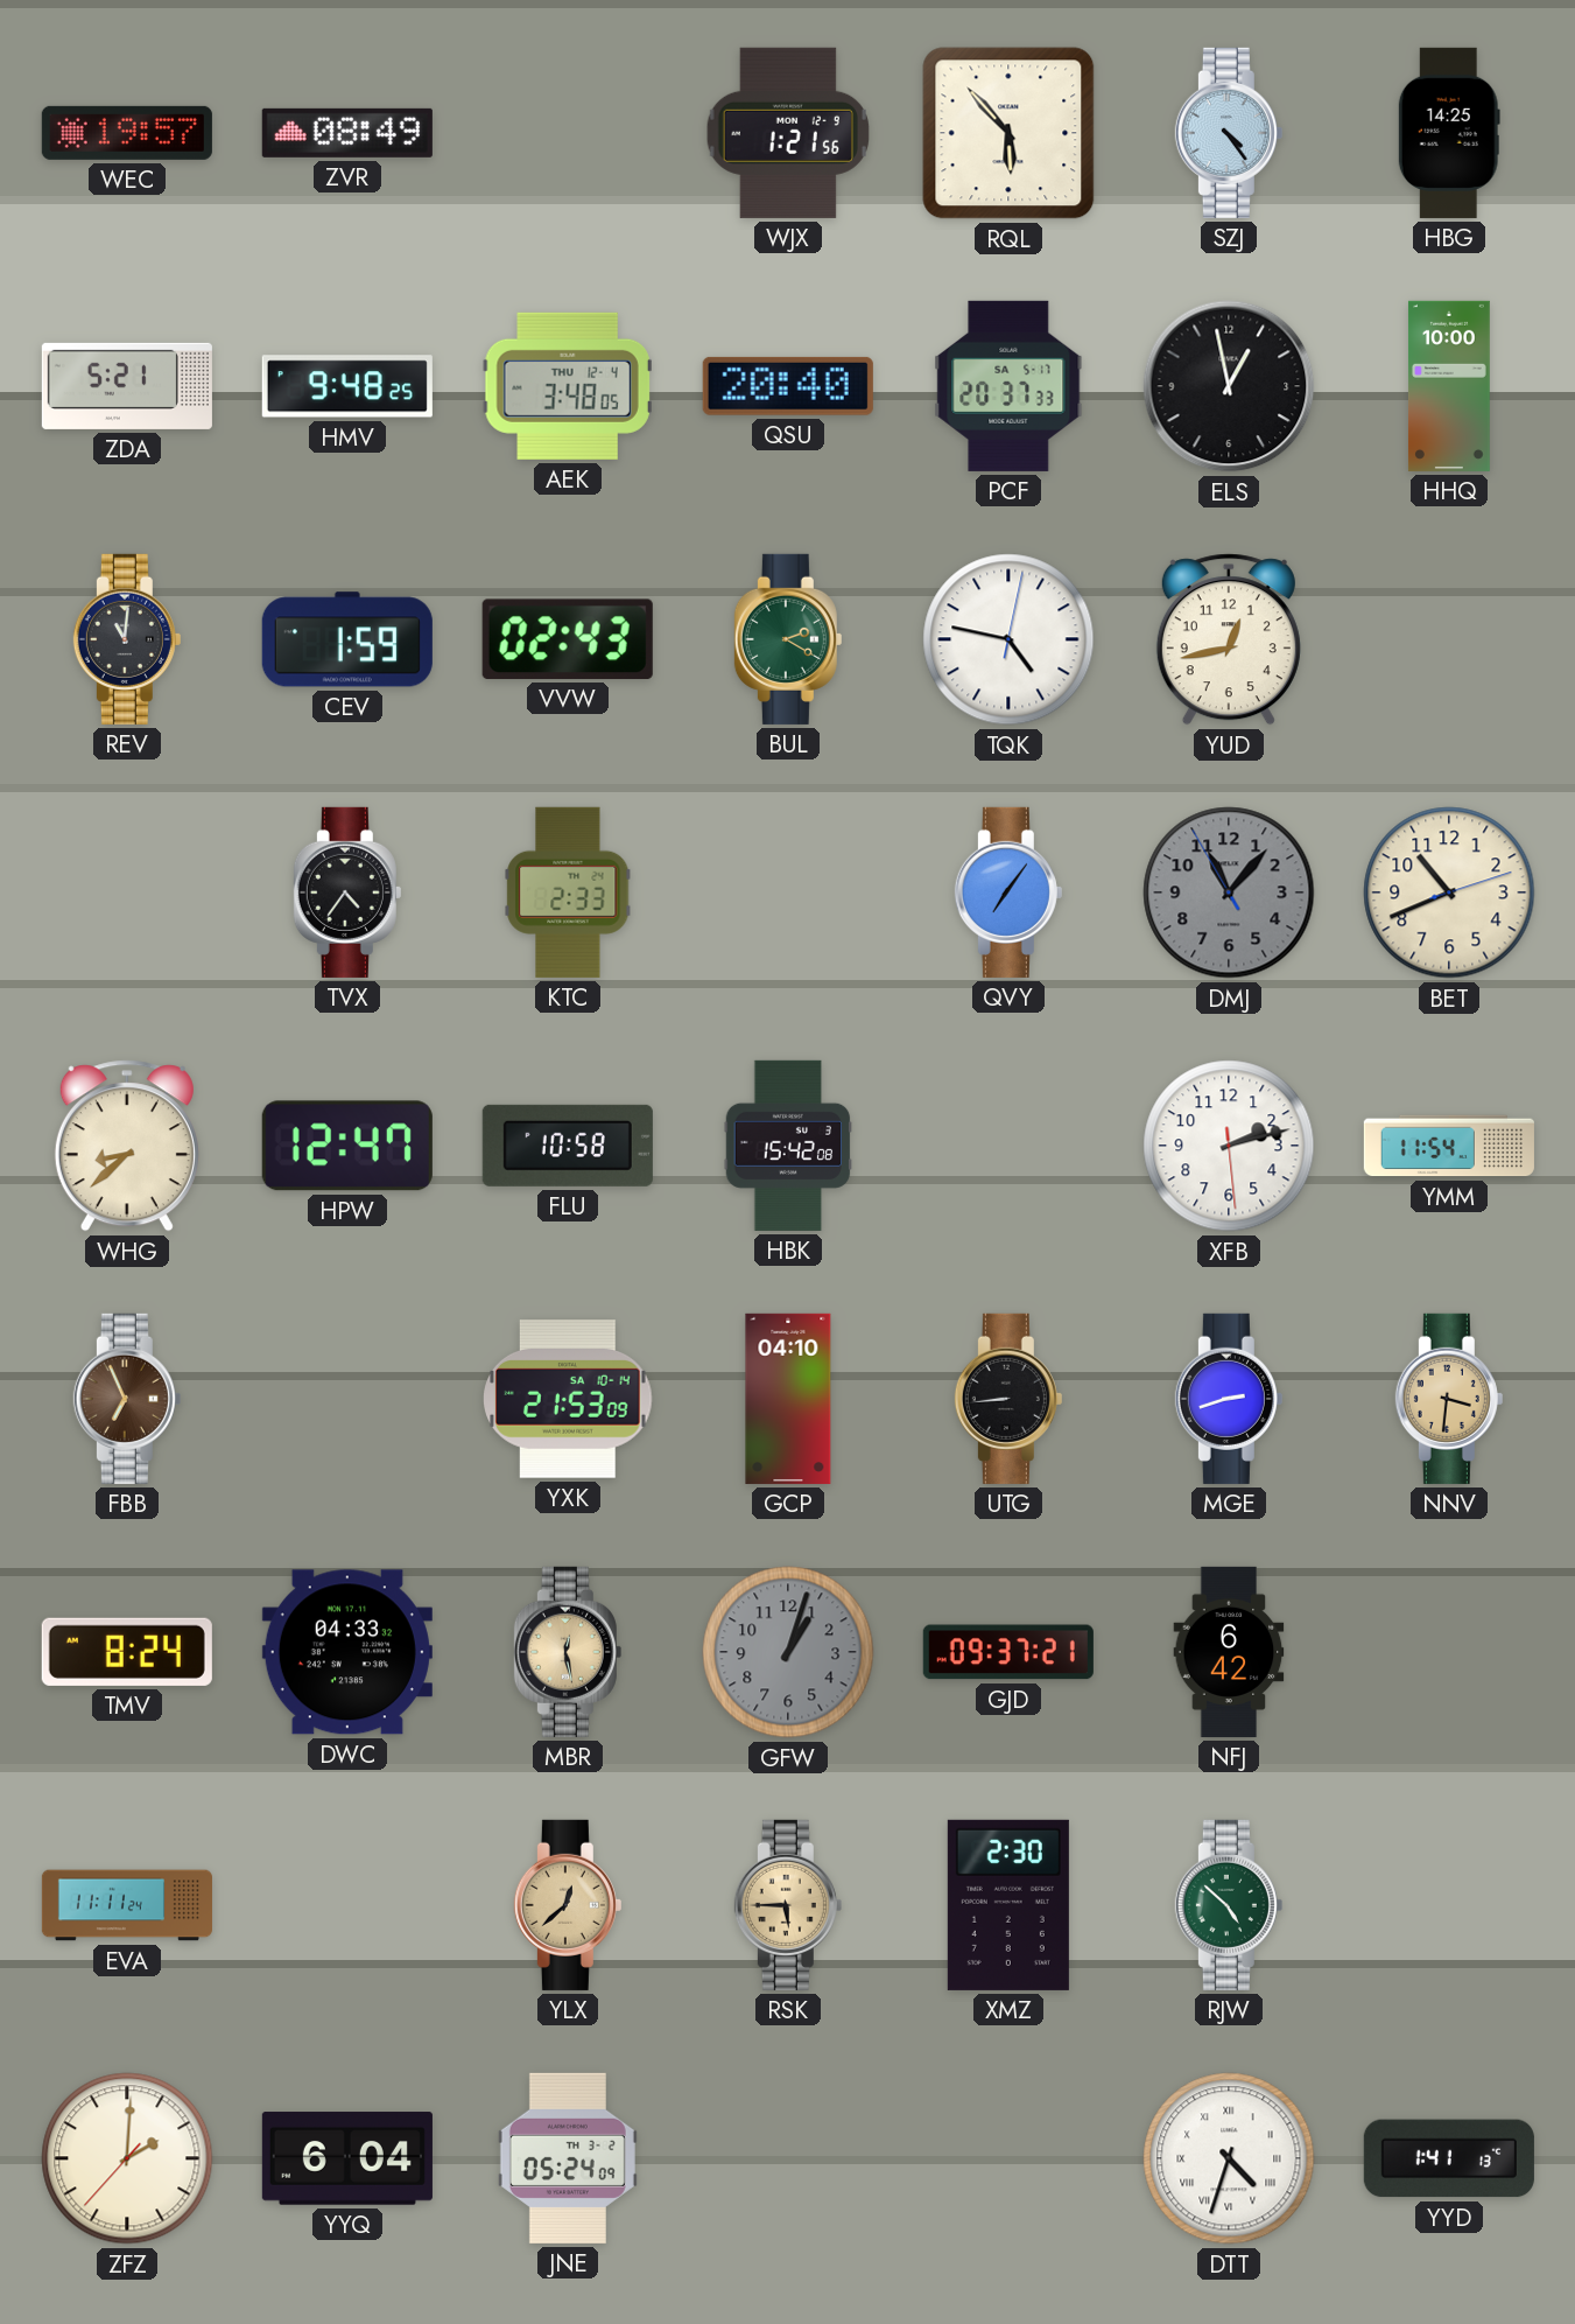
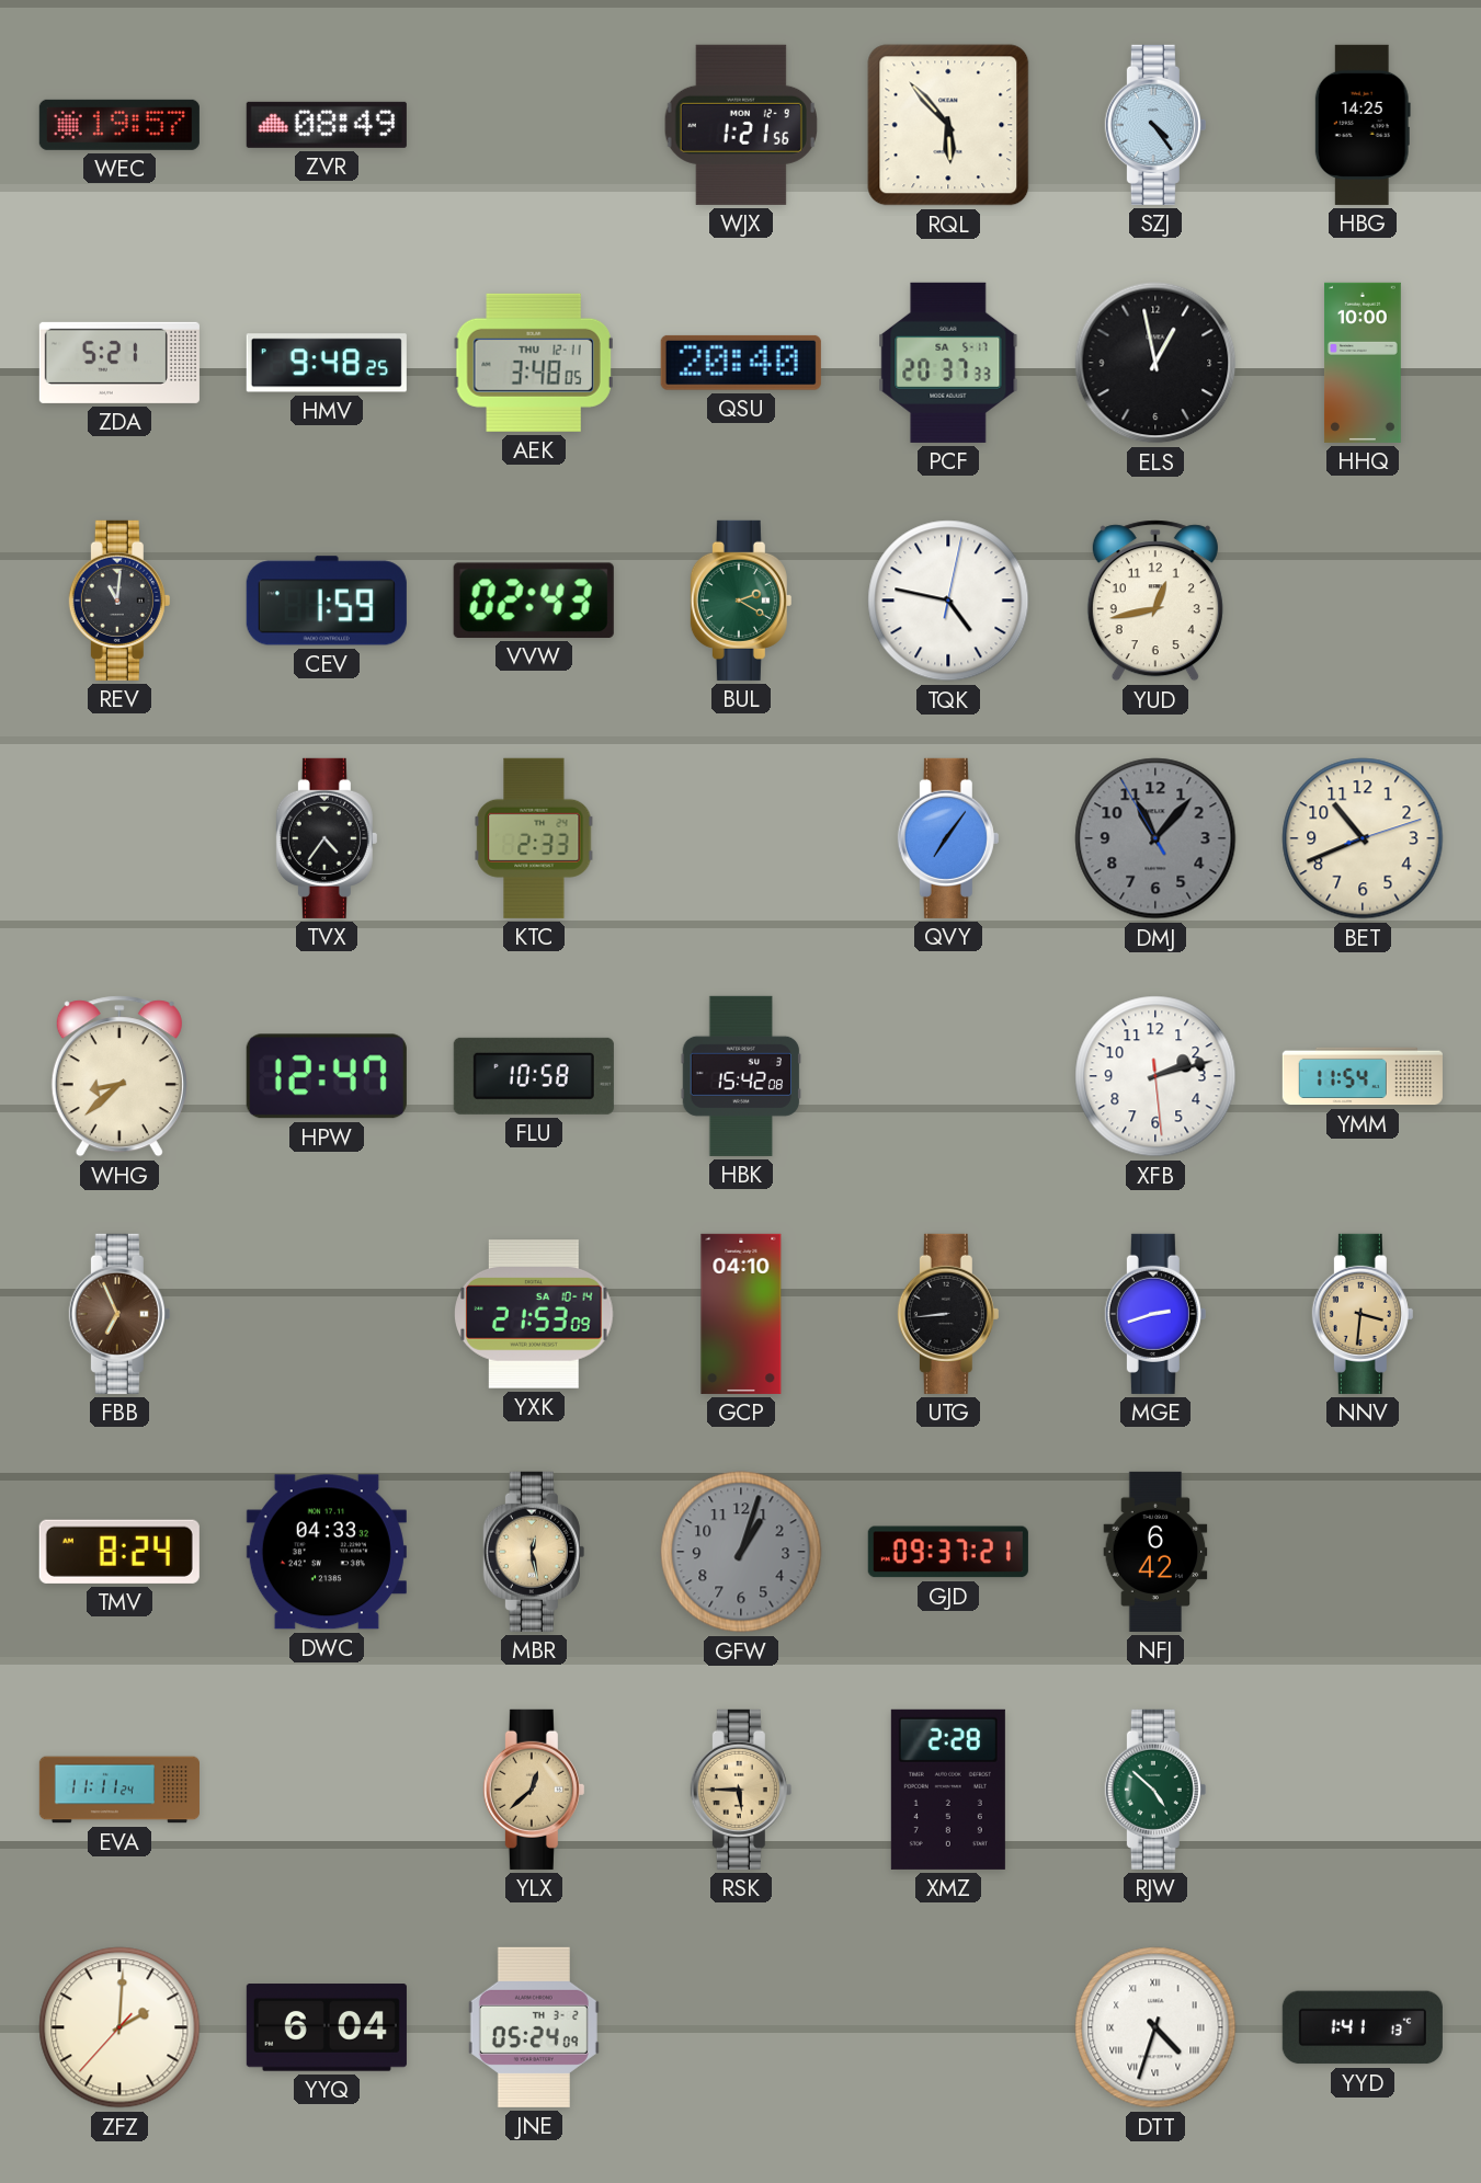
AEK date: THU 12-4 -> THU 12-11 (534, 363)
XMZ: 2:30 -> 2:28 (948, 1790)
